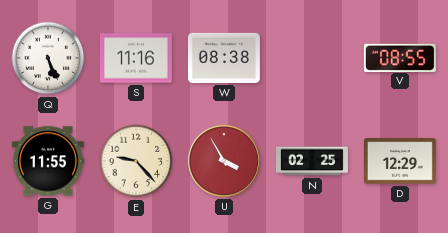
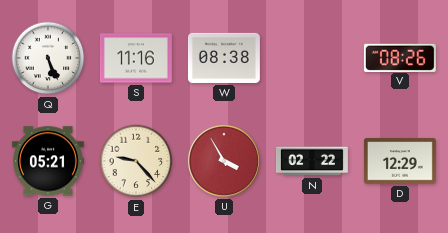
V: 08:55 -> 08:26 (400, 57)
G: 11:55 -> 05:21 (48, 161)
N: 02:25 -> 02:22 (312, 161)
